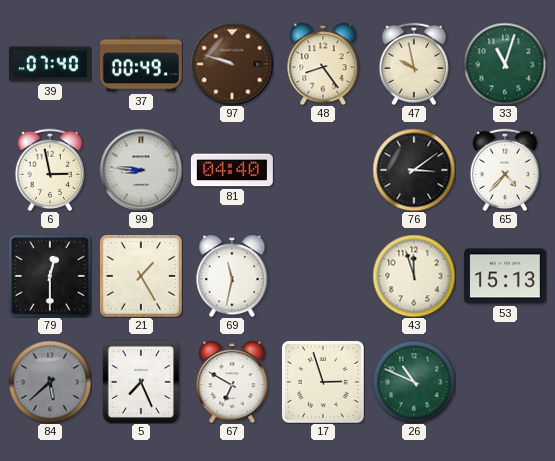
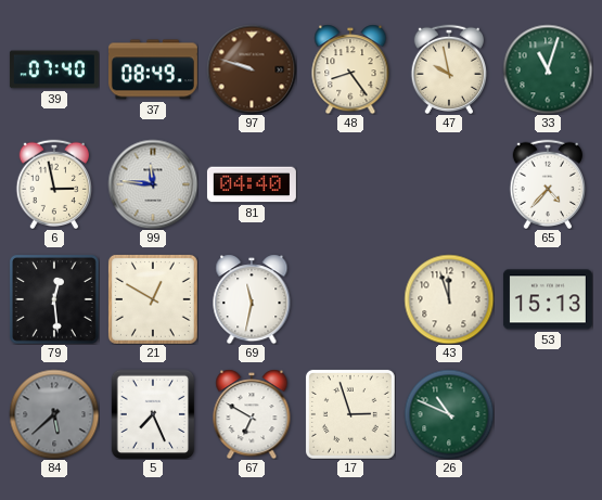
37: 00:49 -> 08:49 (153, 69)
99: 8:46 -> 11:46 (153, 184)
76: 3:09 -> none (414, 170)
79: 12:30 -> 12:29 (54, 299)
21: 1:25 -> 12:50 (153, 299)
